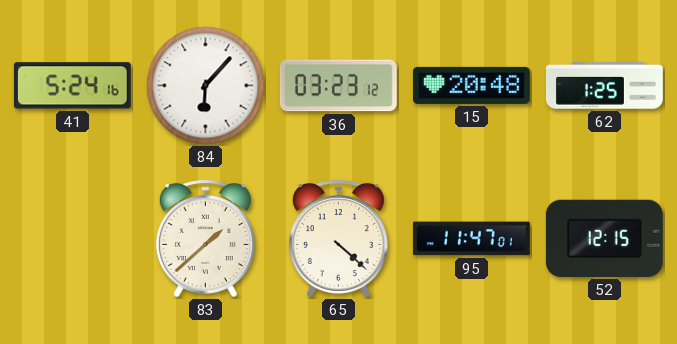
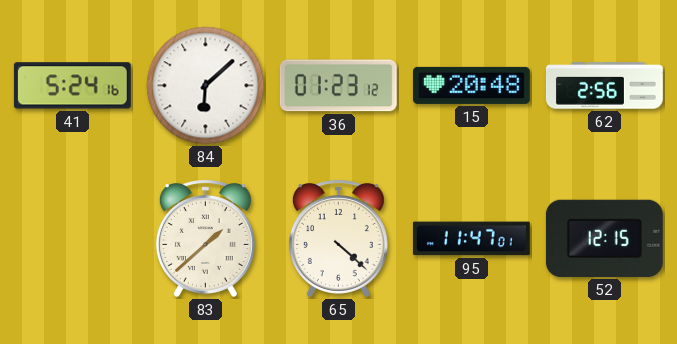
84: 6:07 -> 6:08 (206, 86)
36: 03:23 -> 01:23 (338, 86)
62: 1:25 -> 2:56 (604, 86)
